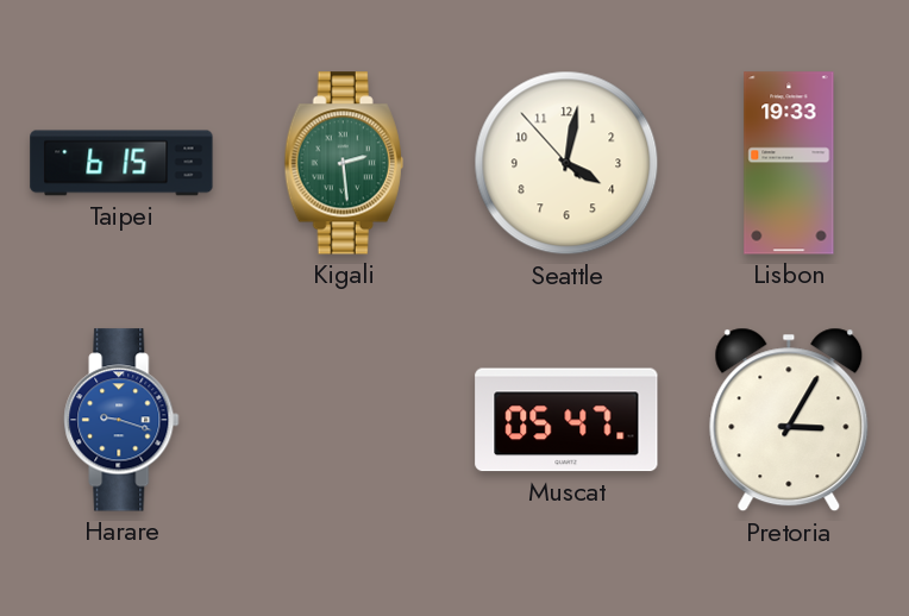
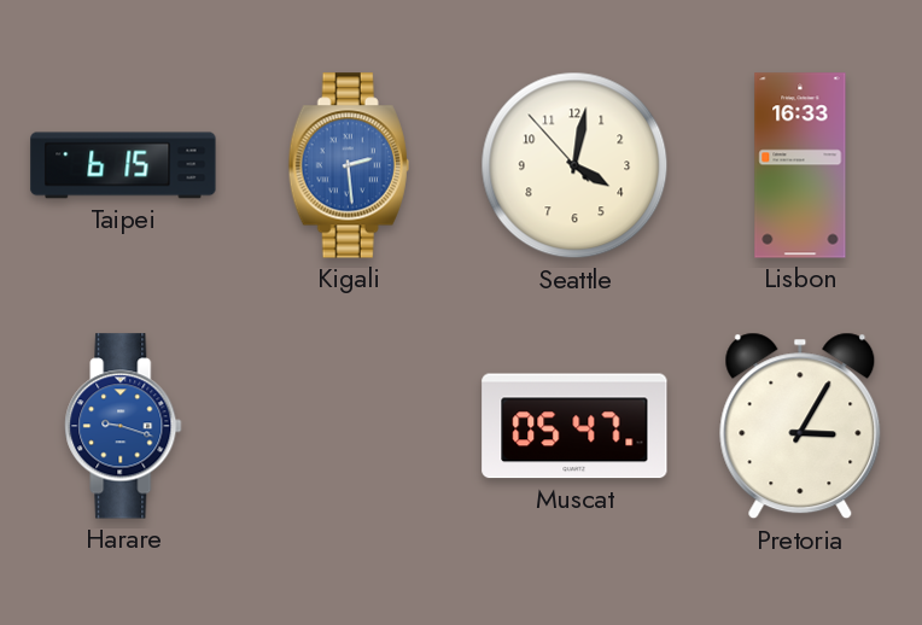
Kigali dial: green -> blue (349, 165)
Lisbon: 19:33 -> 16:33 (800, 165)
